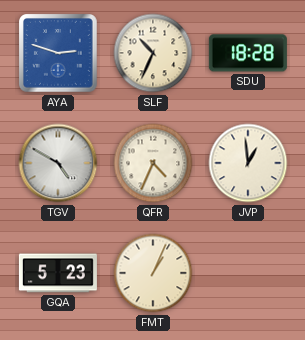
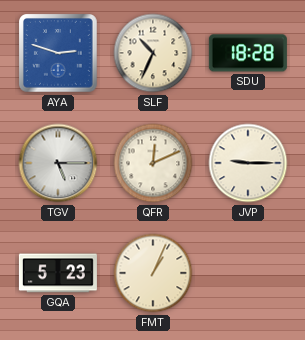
TGV: 4:50 -> 5:15 (58, 163)
QFR: 4:34 -> 12:11 (153, 163)
JVP: 12:59 -> 9:15 (248, 163)
